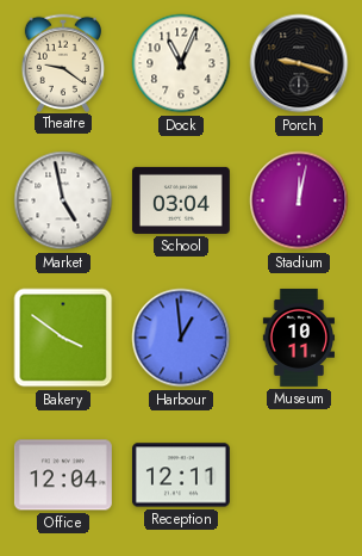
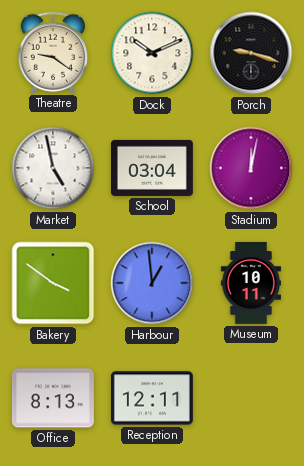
Dock: 11:04 -> 10:11 (152, 53)
Office: 12:04 -> 8:13 (53, 398)
